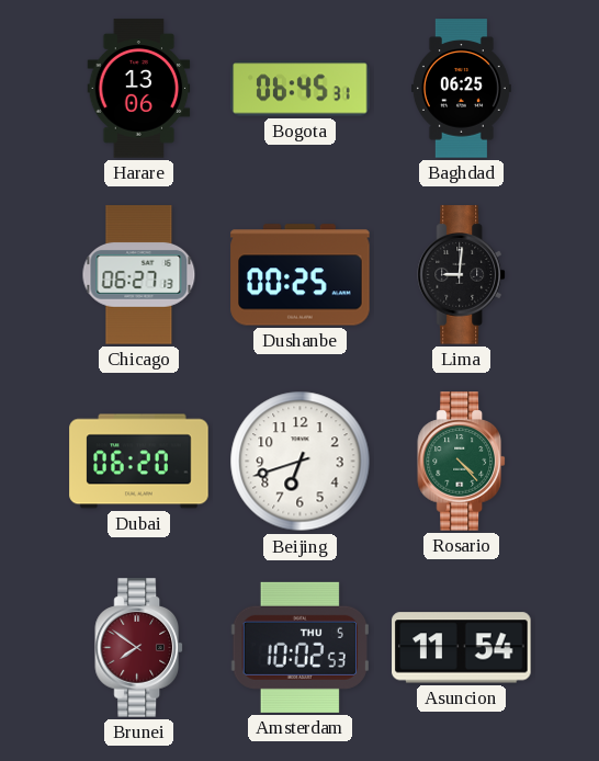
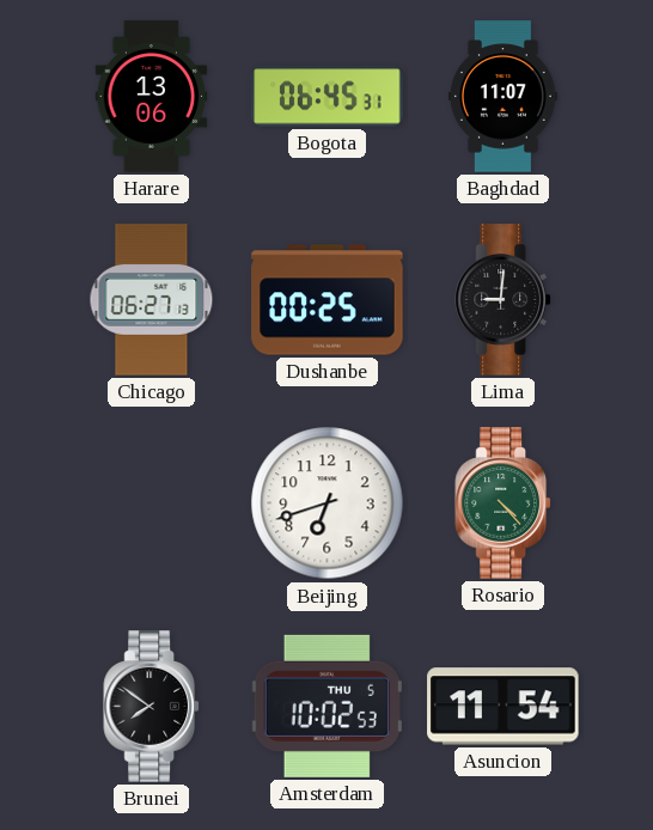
Baghdad: 06:25 -> 11:07 (502, 97)
Dubai: 06:20 -> none (139, 462)
Brunei dial: burgundy -> black (151, 707)
